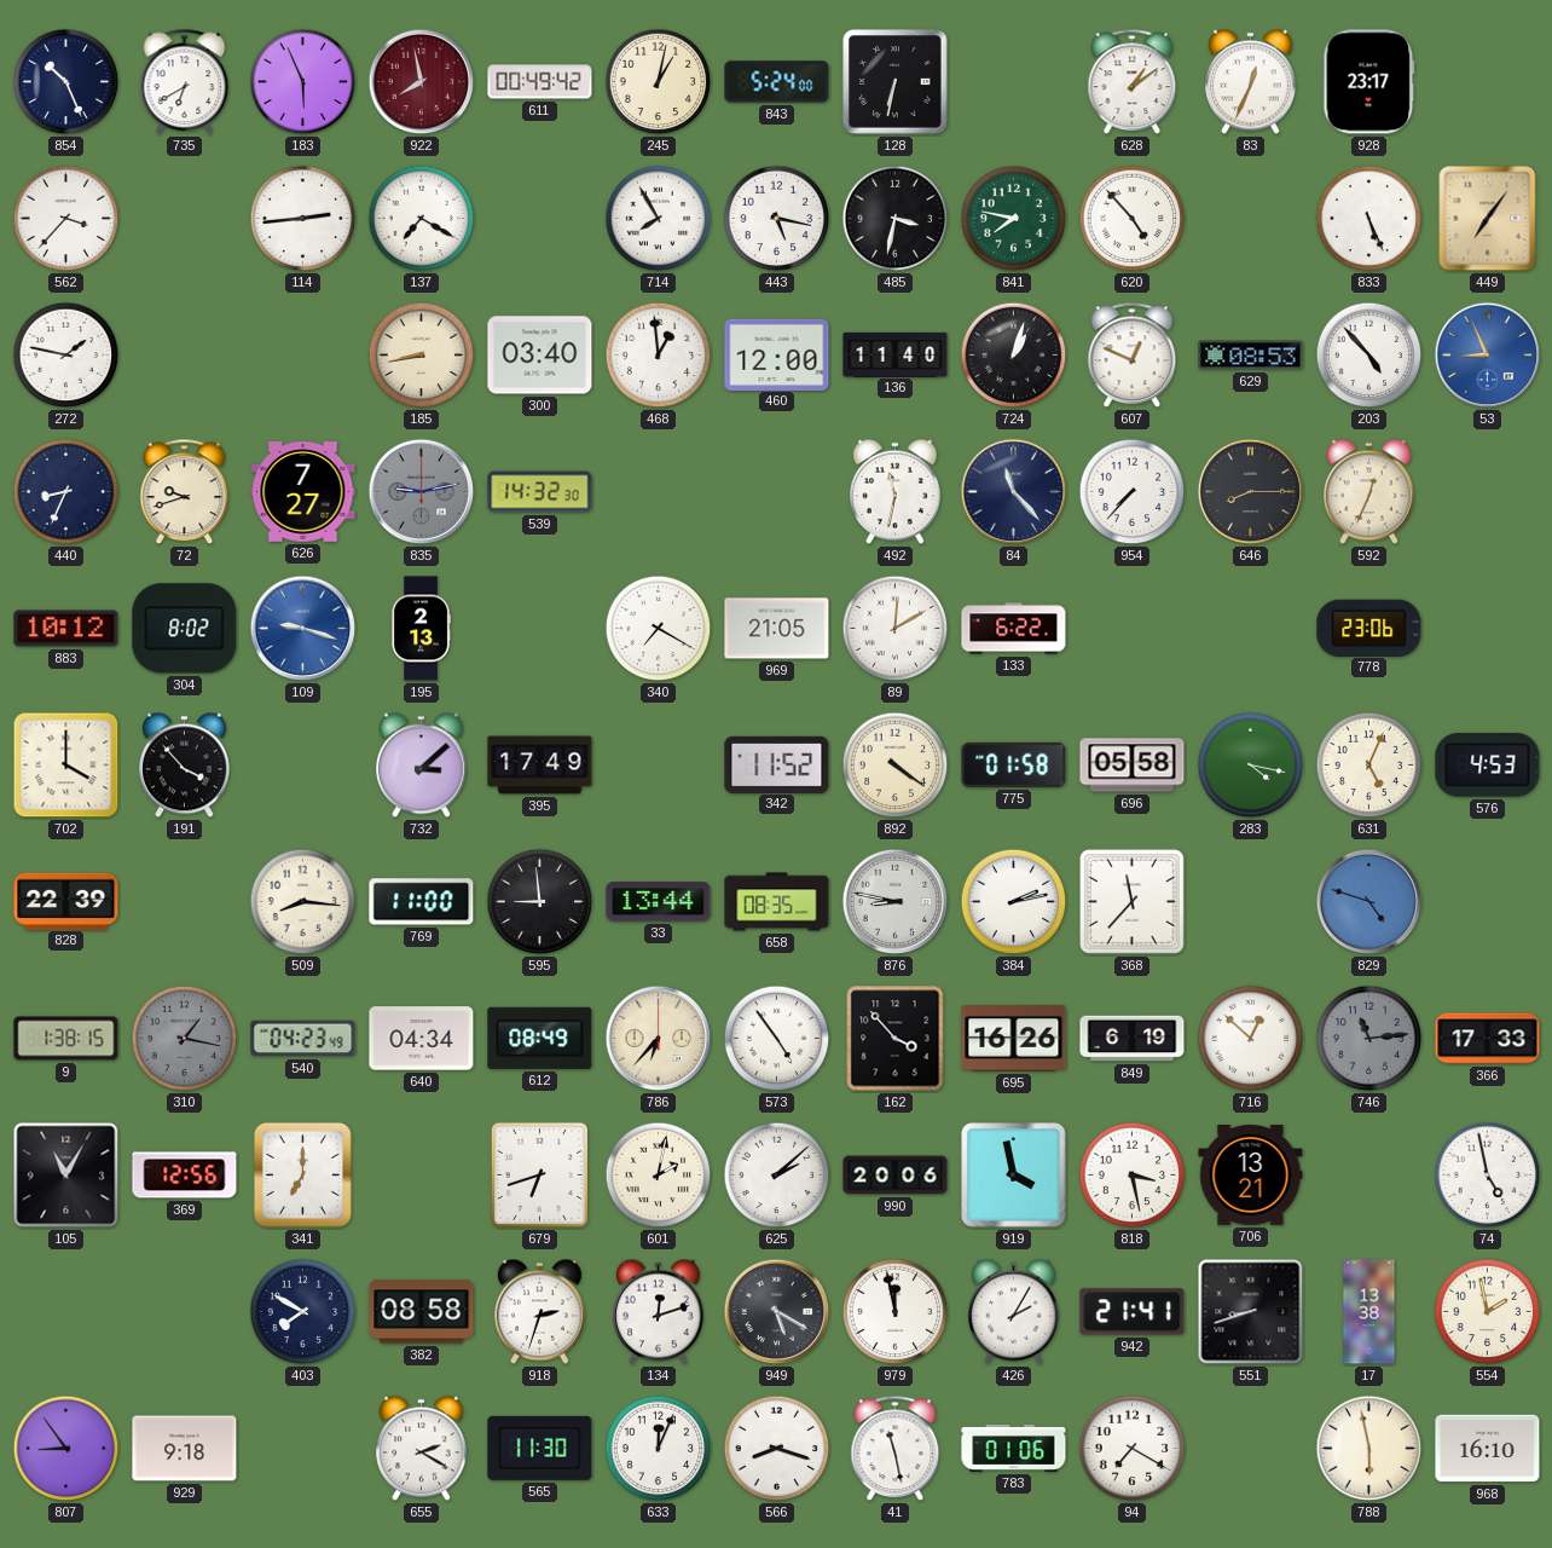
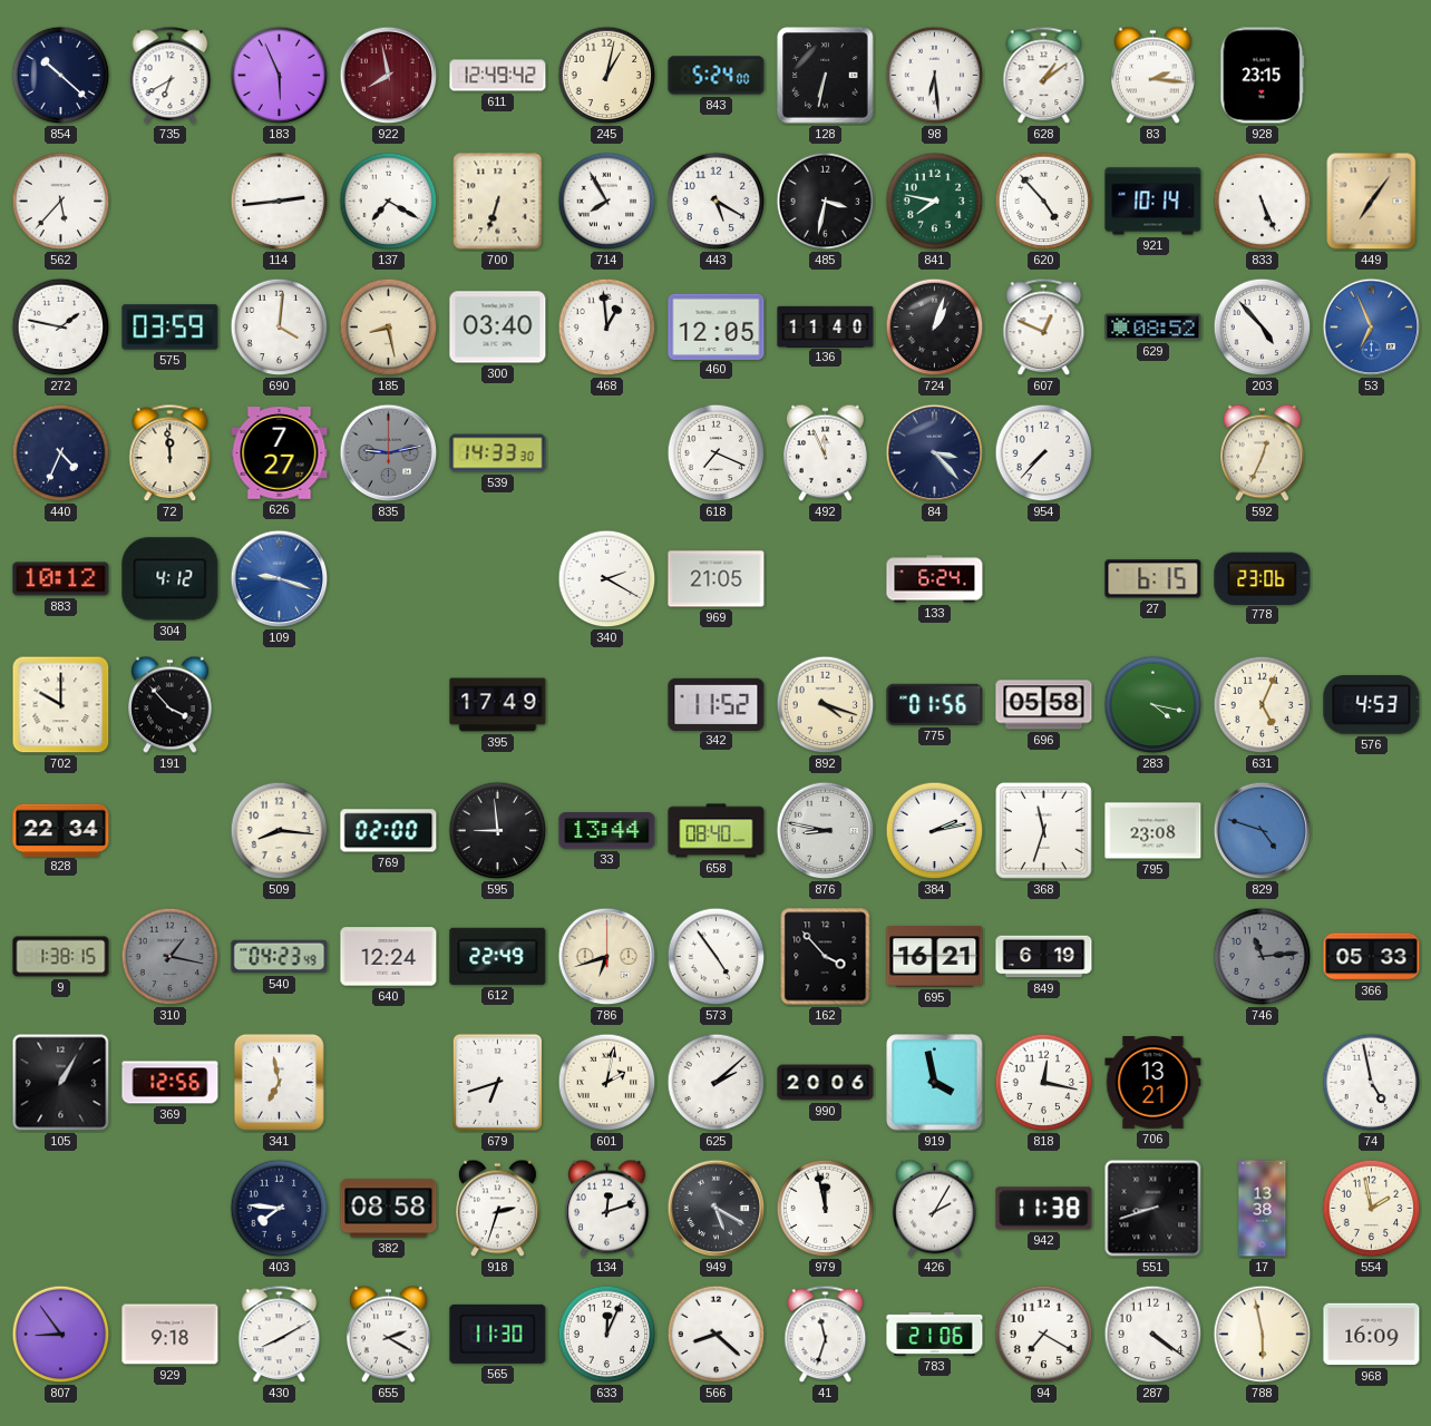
854: 10:26 -> 10:22 (61, 76)
611: 00:49 -> 12:49 (498, 76)
98: none -> 6:29 (935, 76)
83: 12:34 -> 2:16 (1153, 76)
928: 23:17 -> 23:15 (1263, 76)
562: 3:37 -> 5:37 (61, 202)
700: none -> 6:33 (498, 202)
443: 5:17 -> 5:20 (717, 202)
921: none -> 10:14 (1153, 202)
575: none -> 03:59 (171, 328)
690: none -> 4:01 (280, 328)
185: 8:43 -> 8:28 (389, 328)
460: 12:00 -> 12:05 (717, 326)
629: 08:53 -> 08:52 (1153, 328)
53: 8:56 -> 6:56 (1372, 328)
440: 8:34 -> 4:34 (61, 453)
72: 9:42 -> 11:59 (171, 453)
539: 14:32 -> 14:33 (498, 453)
618: none -> 7:19 (717, 453)
492: 11:32 -> 11:56 (826, 453)
84: 11:23 -> 3:23 (935, 453)
646: 8:15 -> none (1251, 492)
304: 8:02 -> 4:12 (171, 579)
195: 2:13 -> none (421, 629)
340: 7:20 -> 2:20 (607, 579)
89: 12:10 -> none (896, 629)
133: 6:22 -> 6:24 (935, 579)
27: none -> 6:15 (1153, 579)
702: 4:00 -> 10:00 (61, 705)
732: 3:08 -> none (422, 766)
892: 4:21 -> 4:18 (826, 705)
775: 01:58 -> 01:56 (935, 704)
828: 22:39 -> 22:34 (61, 830)
769: 11:00 -> 02:00 (389, 831)
658: 08:35 -> 08:40 (717, 831)
368: 11:37 -> 11:33 (1044, 831)
795: none -> 23:08 (1153, 831)
640: 04:34 -> 12:24 (389, 957)
612: 08:49 -> 22:49 (498, 956)
786: 6:37 -> 6:42 (607, 957)
695: 16:26 -> 16:21 (935, 957)
716: 12:52 -> none (1251, 1039)
366: 17:33 -> 05:33 (1372, 957)
105: 11:05 -> 1:05 (61, 1083)
341: 7:00 -> 6:58 (279, 1082)
818: 3:28 -> 12:17 (1044, 1083)
403: 7:50 -> 7:46 (280, 1209)
942: 21:41 -> 11:38 (1044, 1209)
430: none -> 8:10 (280, 1335)
566: 8:18 -> 8:22 (717, 1335)
41: 11:28 -> 11:33 (826, 1335)
783: 01:06 -> 21:06 (935, 1334)
287: none -> 4:21 (1153, 1335)
968: 16:10 -> 16:09 (1372, 1335)
